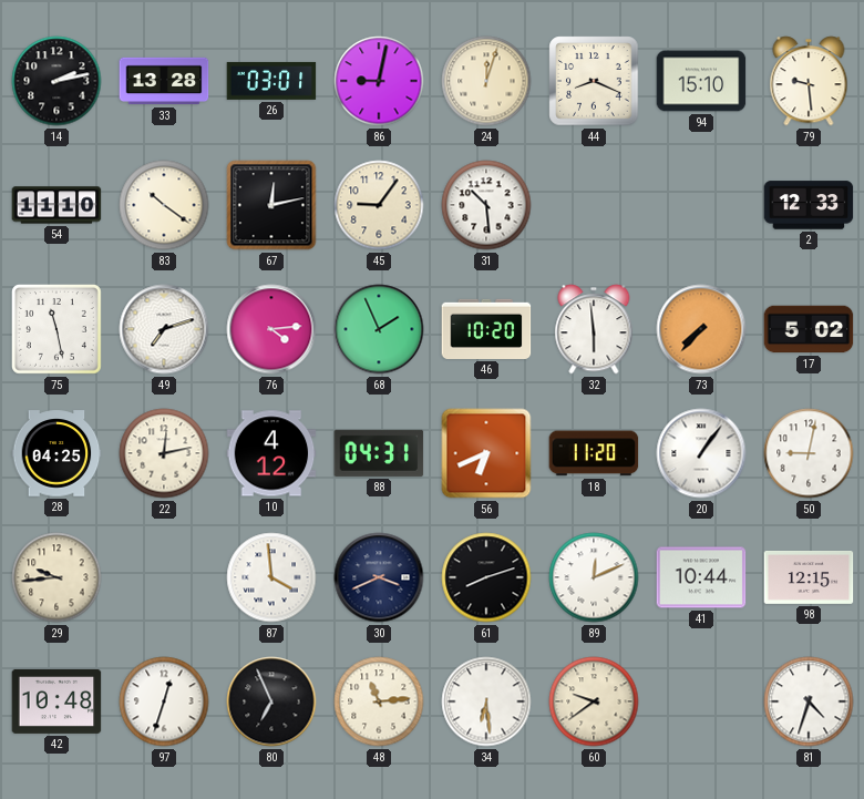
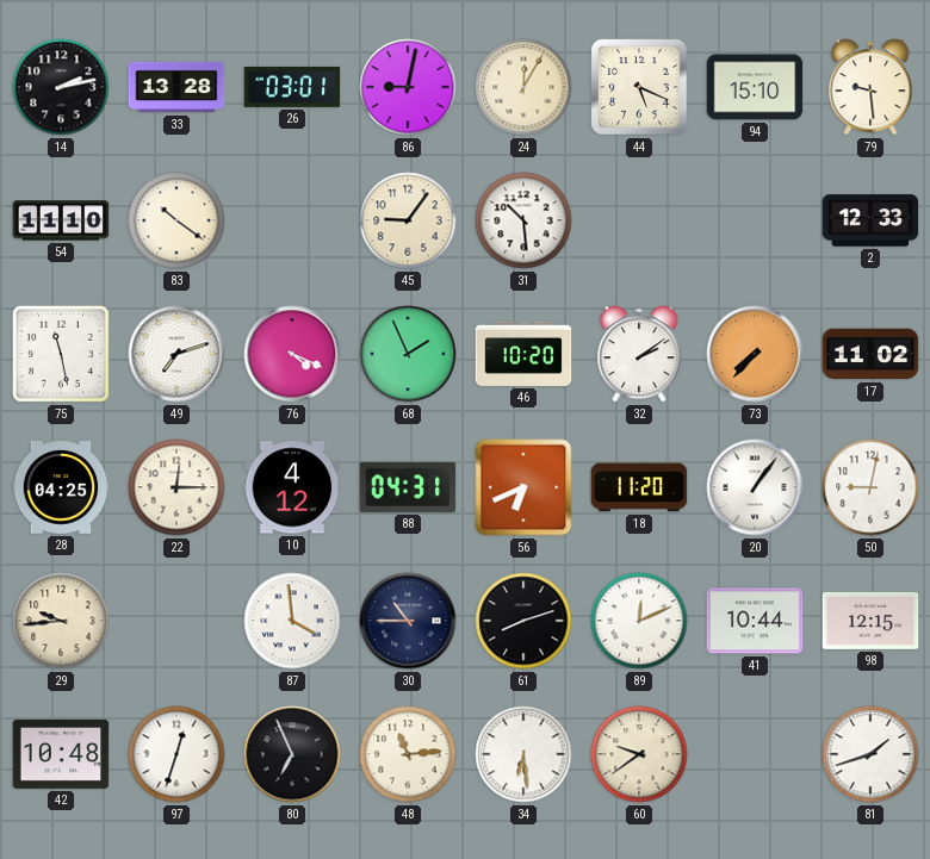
24: 12:03 -> 12:05 (523, 87)
44: 8:19 -> 5:19 (639, 87)
67: 12:13 -> none (271, 205)
76: 4:14 -> 4:19 (292, 354)
32: 5:59 -> 2:09 (639, 354)
17: 5:02 -> 11:02 (870, 354)
22: 12:13 -> 12:15 (176, 487)
30: 3:41 -> 10:45 (408, 621)
81: 4:33 -> 1:42 (870, 754)
